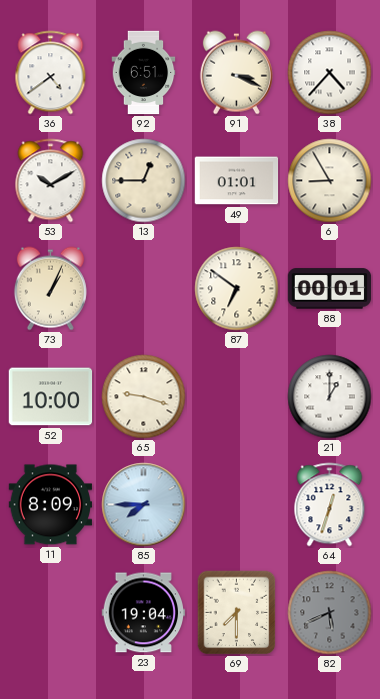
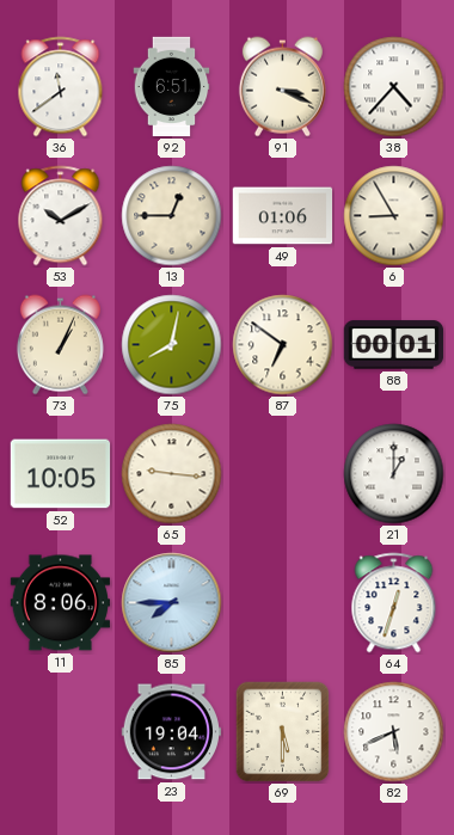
36: 4:39 -> 11:39 (61, 87)
49: 01:01 -> 01:06 (283, 216)
75: none -> 8:02 (172, 345)
52: 10:00 -> 10:05 (61, 474)
65: 9:18 -> 9:16 (172, 474)
11: 8:09 -> 8:06 (61, 603)
69: 7:30 -> 5:30 (283, 732)
82 dial: grey -> white (394, 732)
